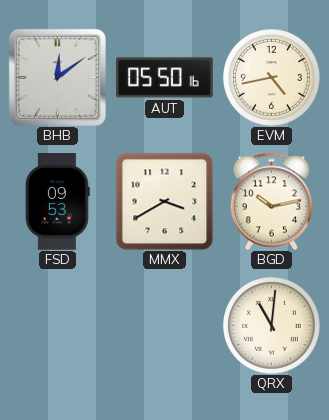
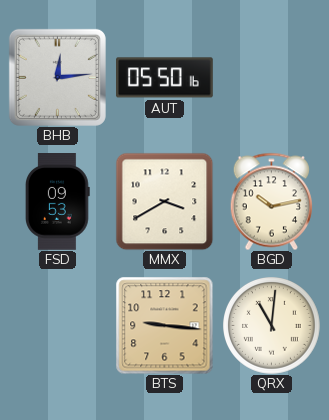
BHB: 12:09 -> 12:14 (57, 77)
EVM: 4:43 -> none (272, 78)
BTS: none -> 9:16 (164, 325)
